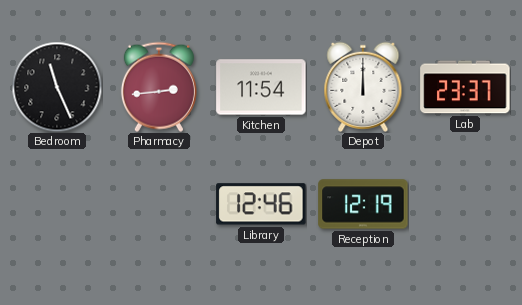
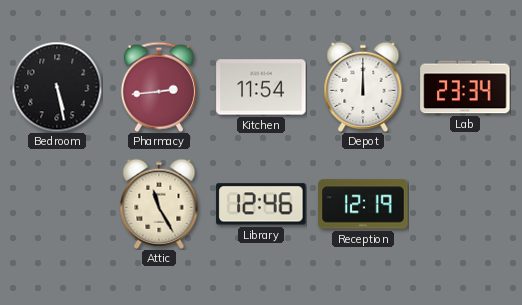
Bedroom: 11:26 -> 5:28 (57, 87)
Lab: 23:37 -> 23:34 (465, 87)
Attic: none -> 11:25 (159, 204)
